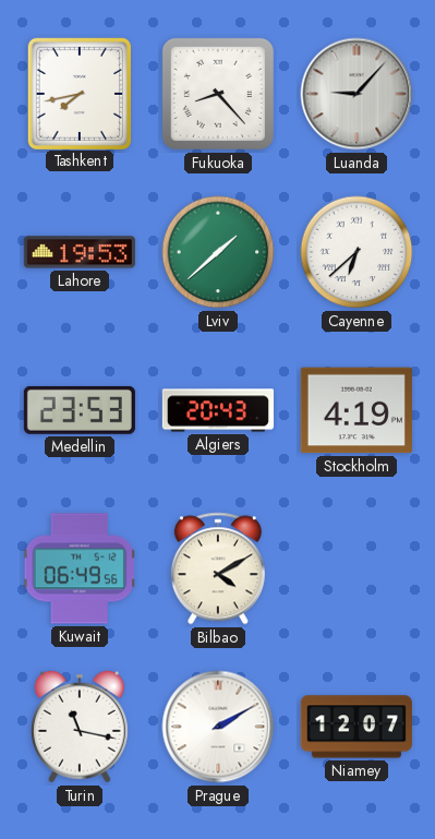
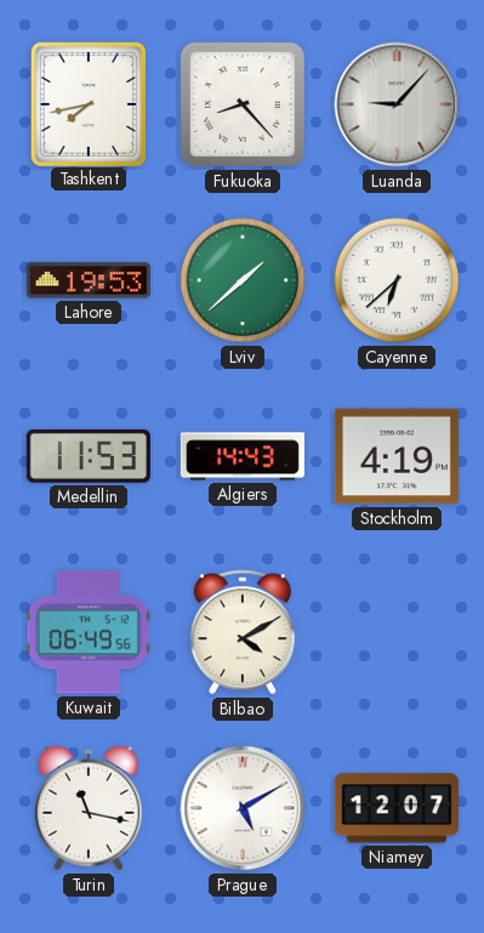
Medellin: 23:53 -> 11:53 (89, 456)
Algiers: 20:43 -> 14:43 (243, 456)
Prague: 2:10 -> 5:10 (243, 808)
